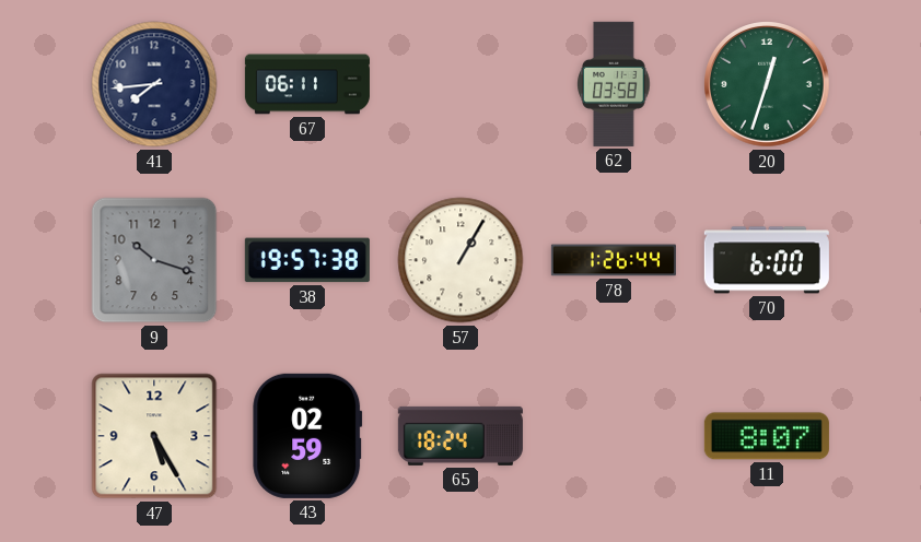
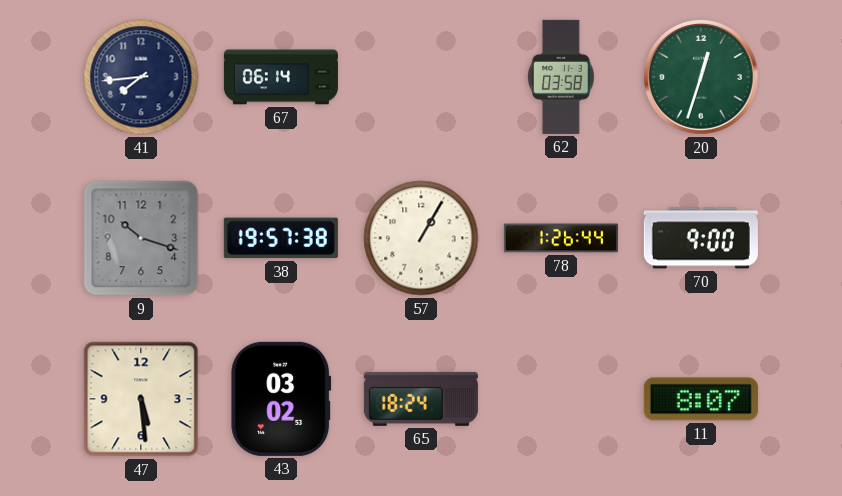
67: 06:11 -> 06:14 (281, 77)
70: 6:00 -> 9:00 (701, 238)
47: 5:25 -> 5:29 (141, 399)
43: 02:59 -> 03:02 (281, 399)
